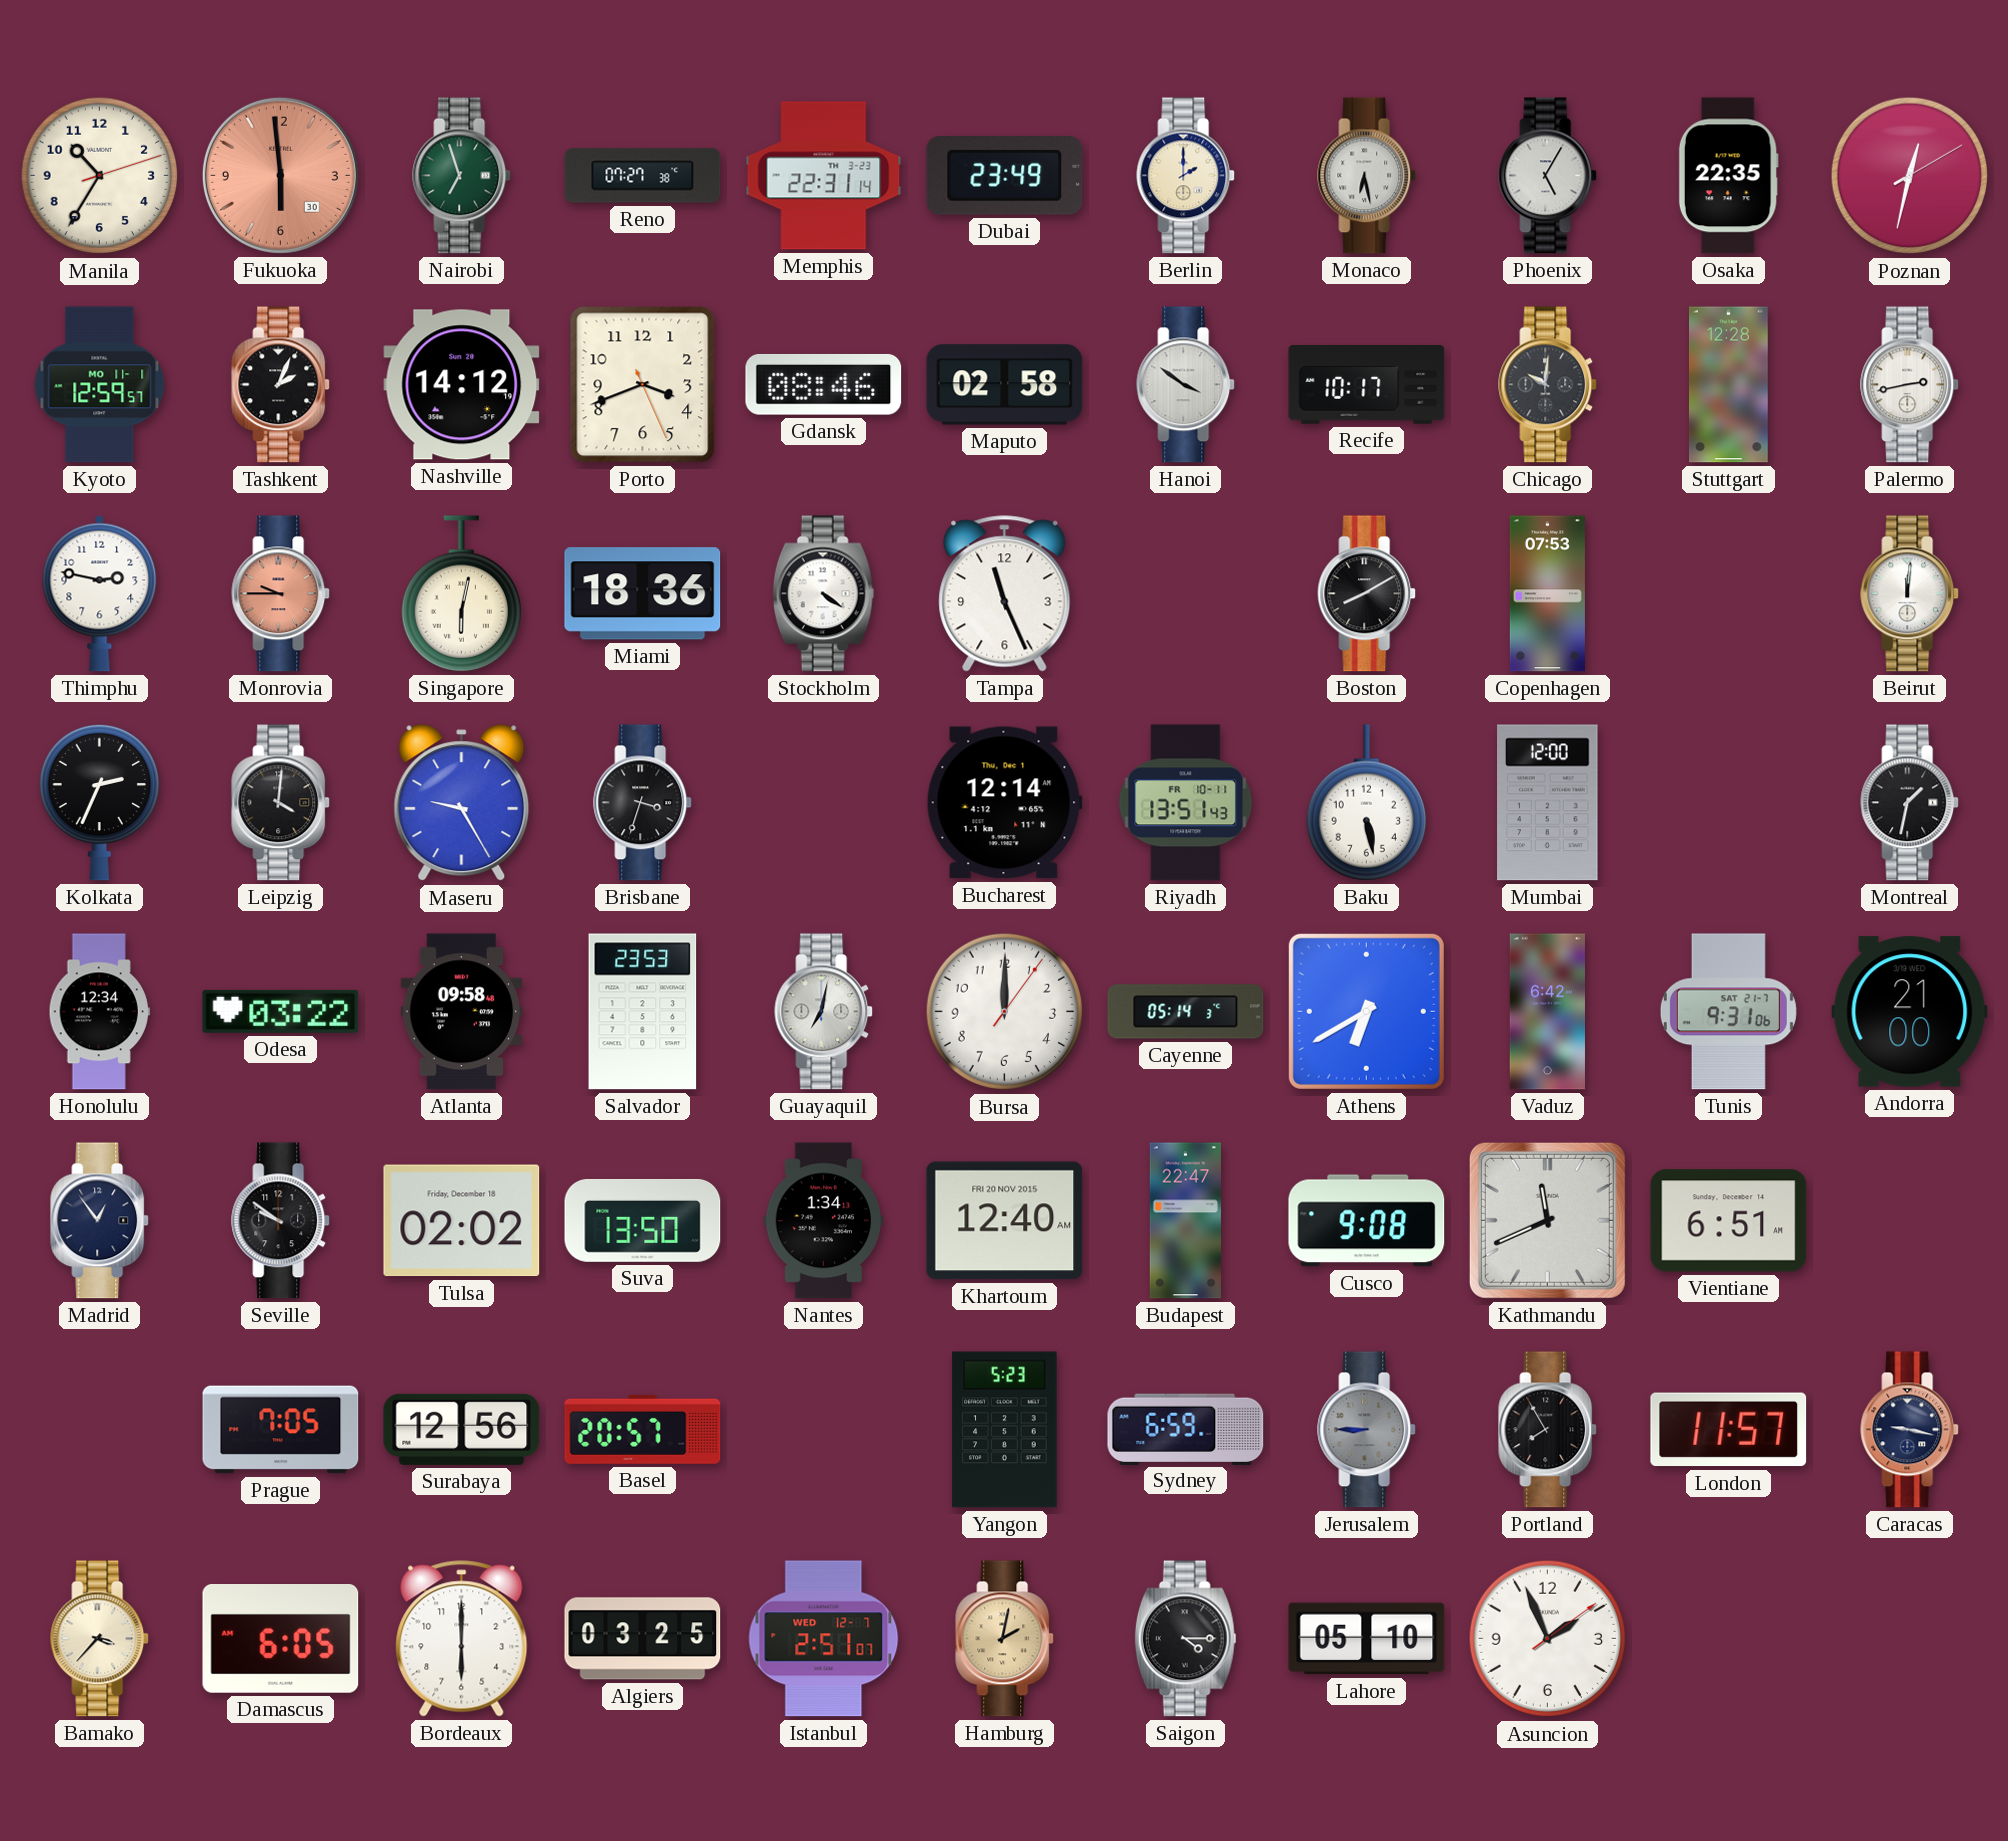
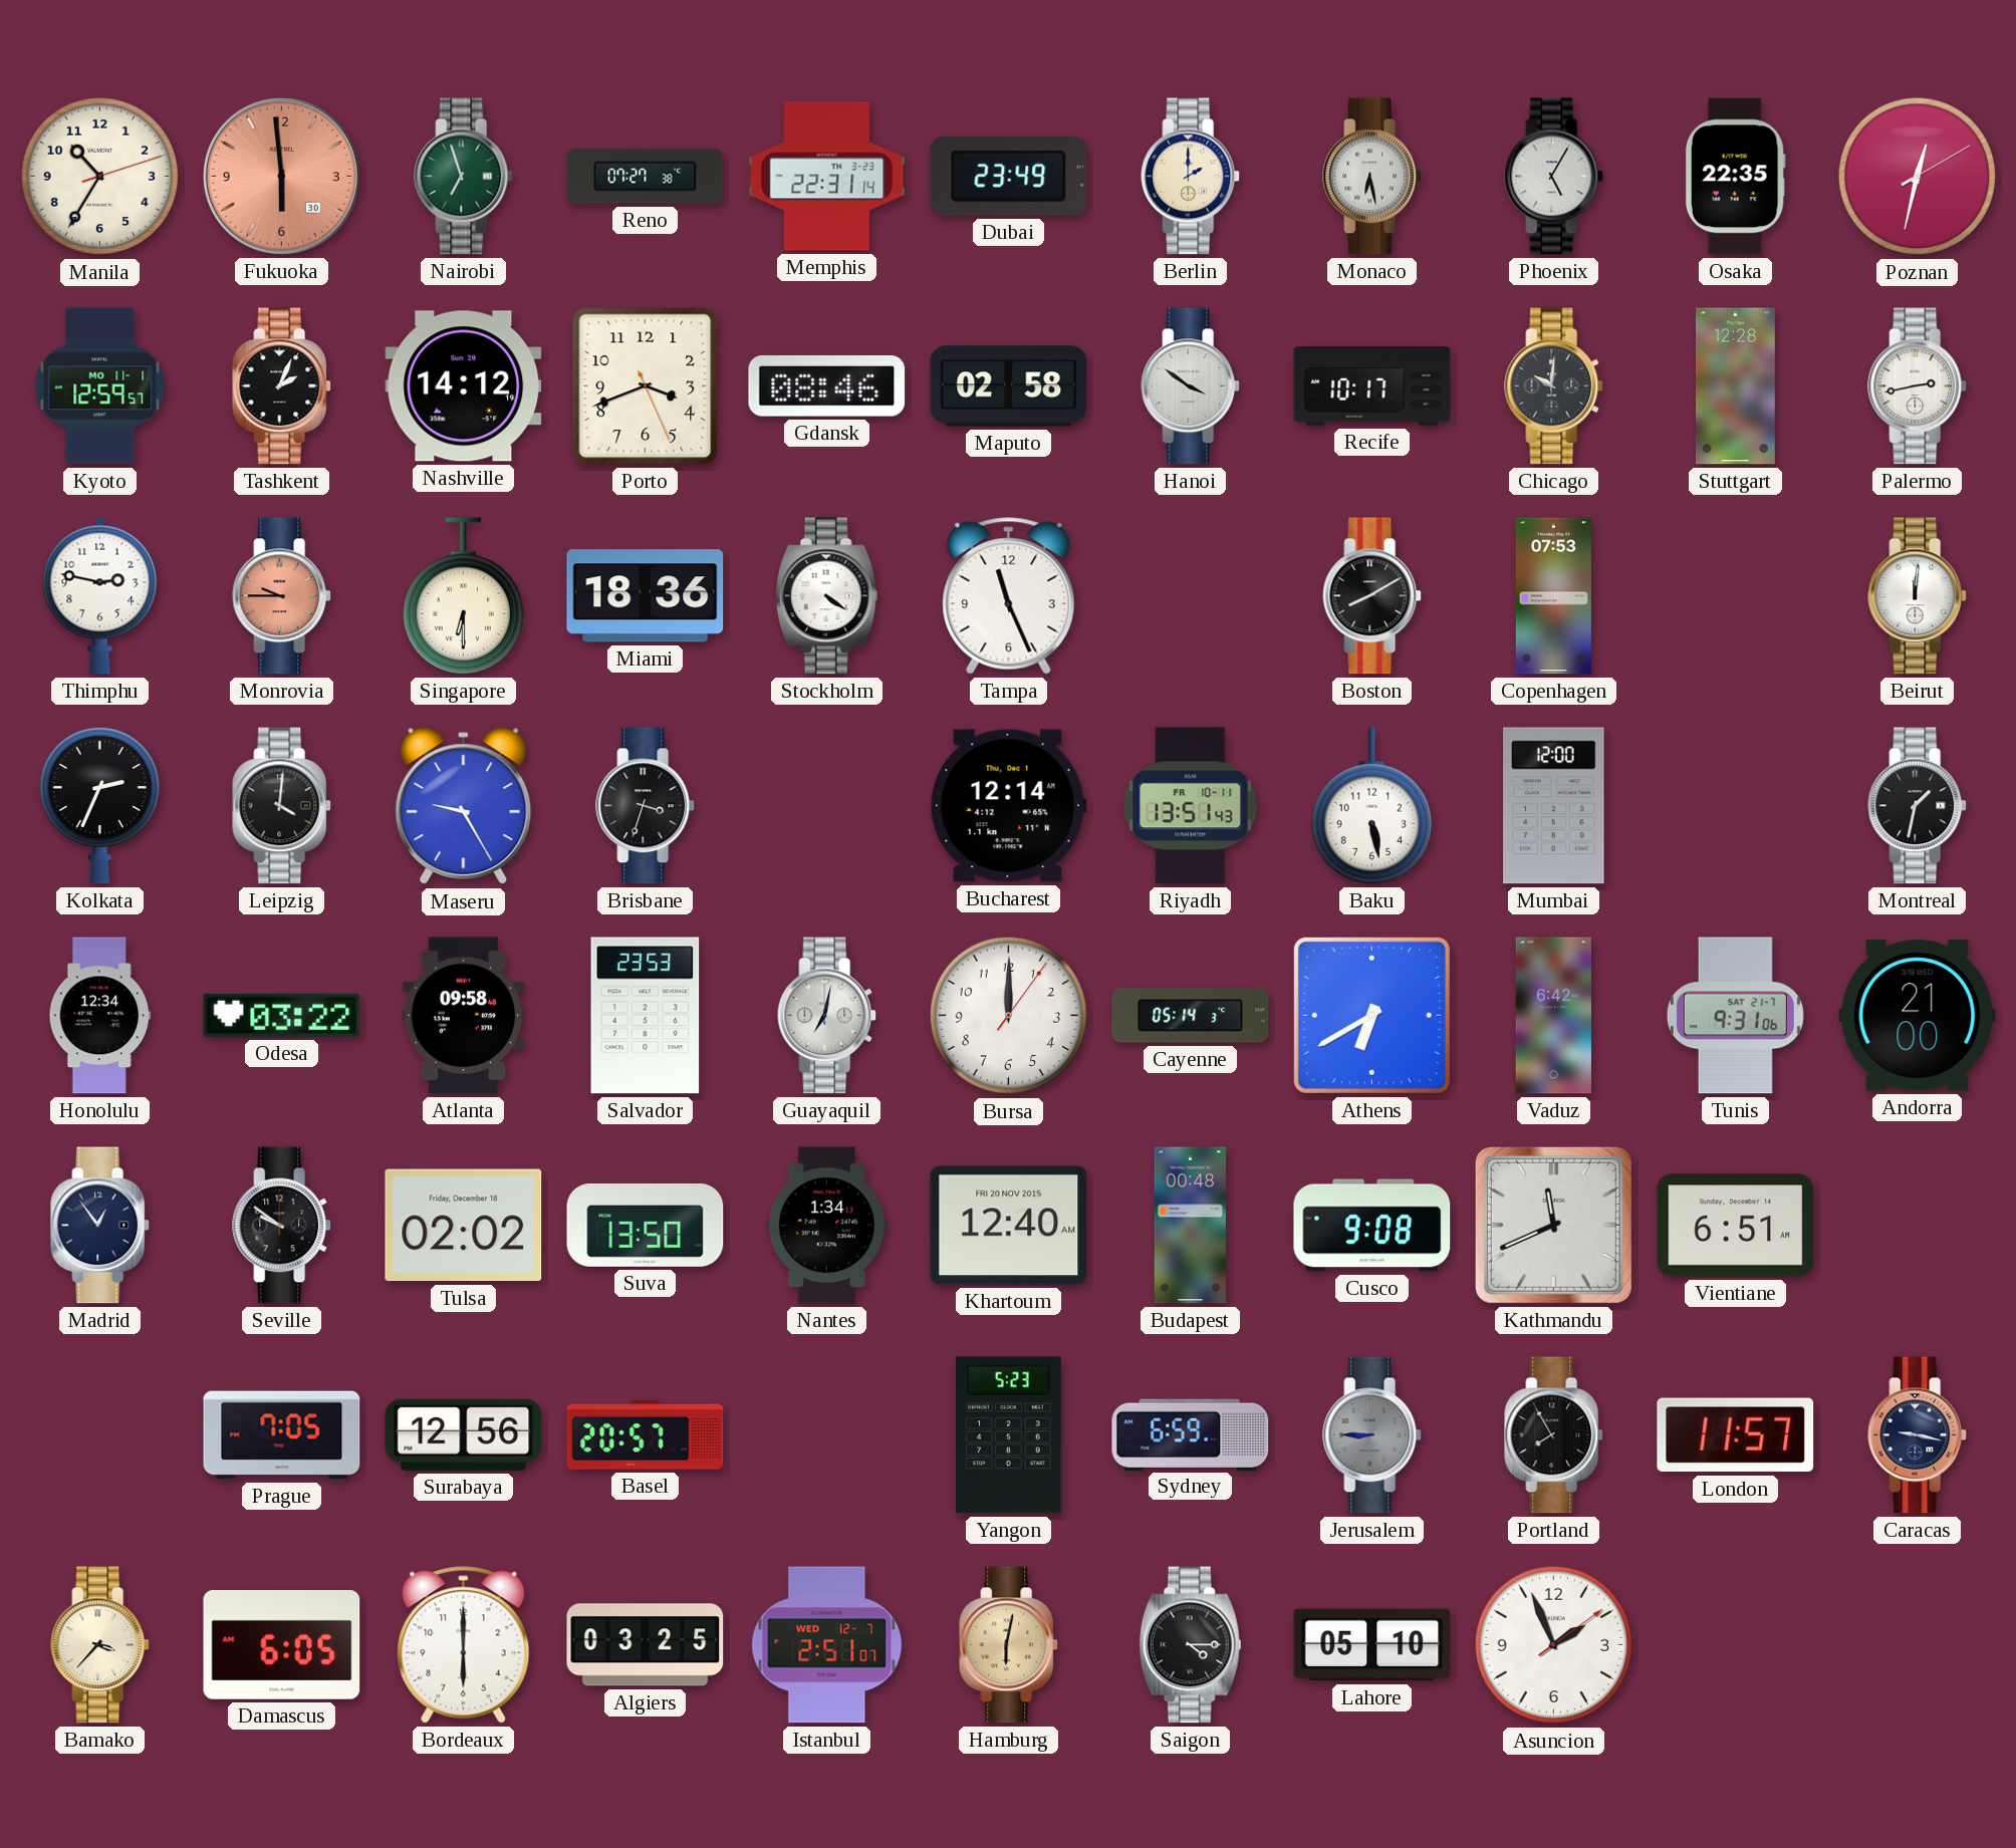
Singapore: 6:02 -> 6:30 (463, 596)
Budapest: 22:47 -> 00:48 (1190, 1226)
Hamburg: 2:02 -> 6:02 (1009, 1645)
